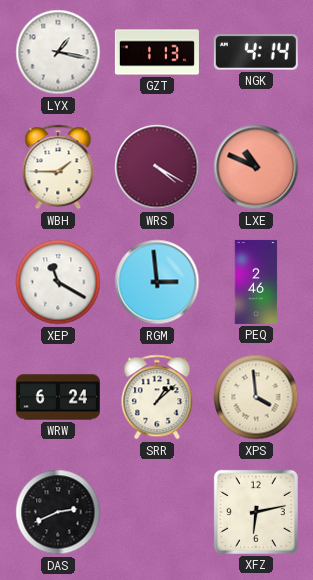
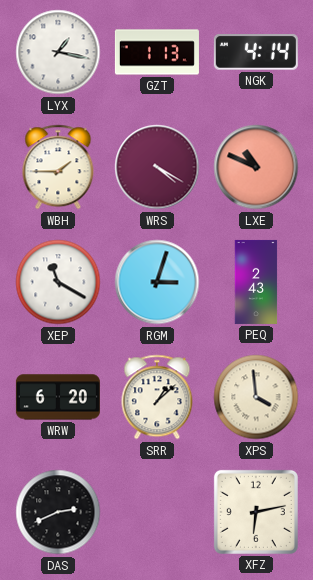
RGM: 2:59 -> 3:03 (157, 282)
PEQ: 2:46 -> 2:43 (256, 282)
WRW: 6:24 -> 6:20 (58, 397)
